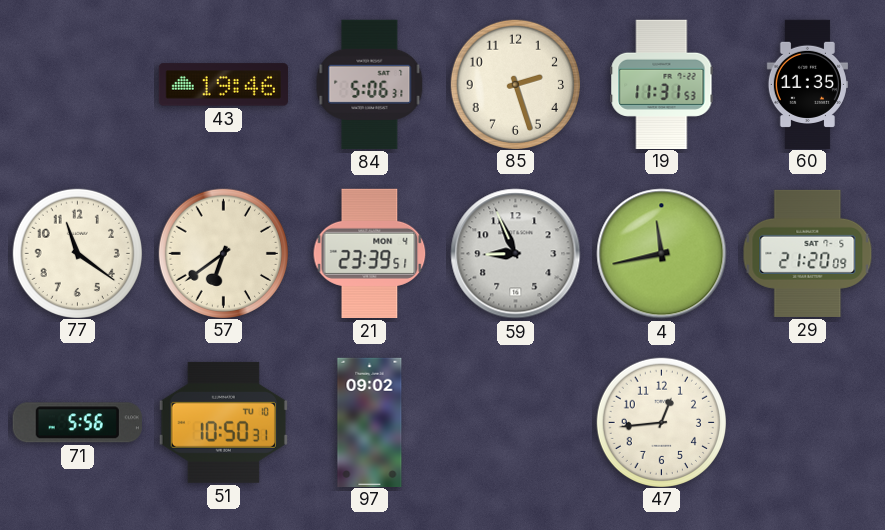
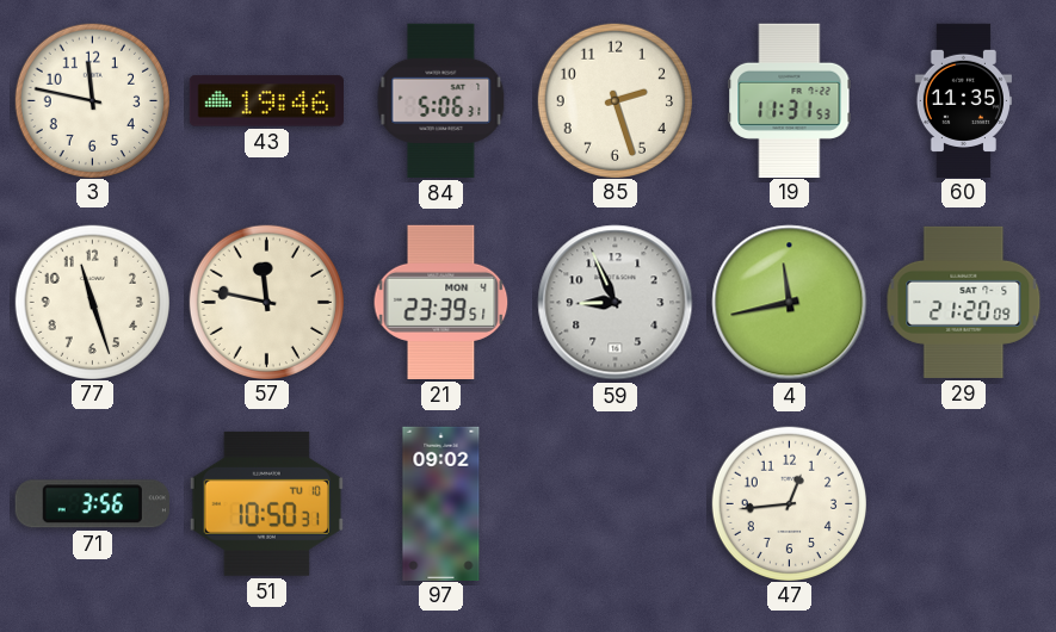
3: none -> 11:47 (92, 100)
77: 11:21 -> 11:27 (92, 302)
57: 6:39 -> 11:47 (266, 302)
71: 5:56 -> 3:56 (92, 504)
